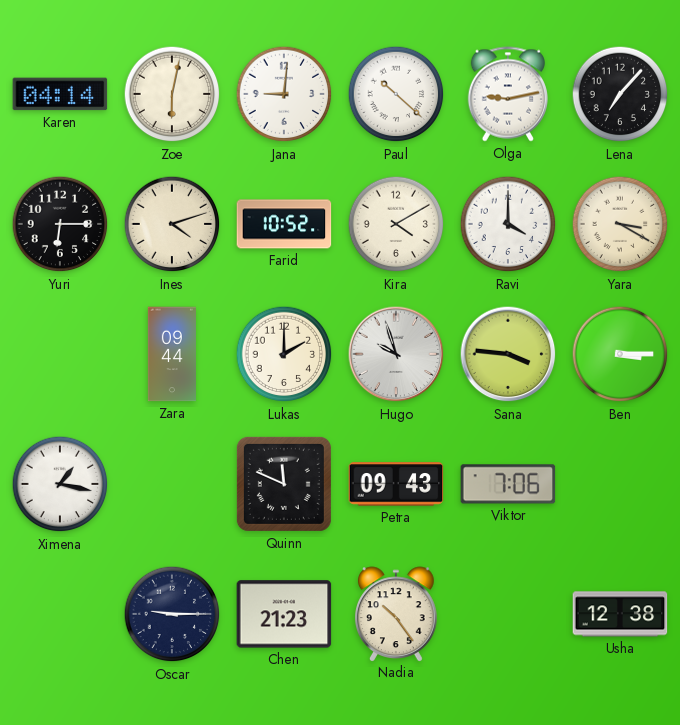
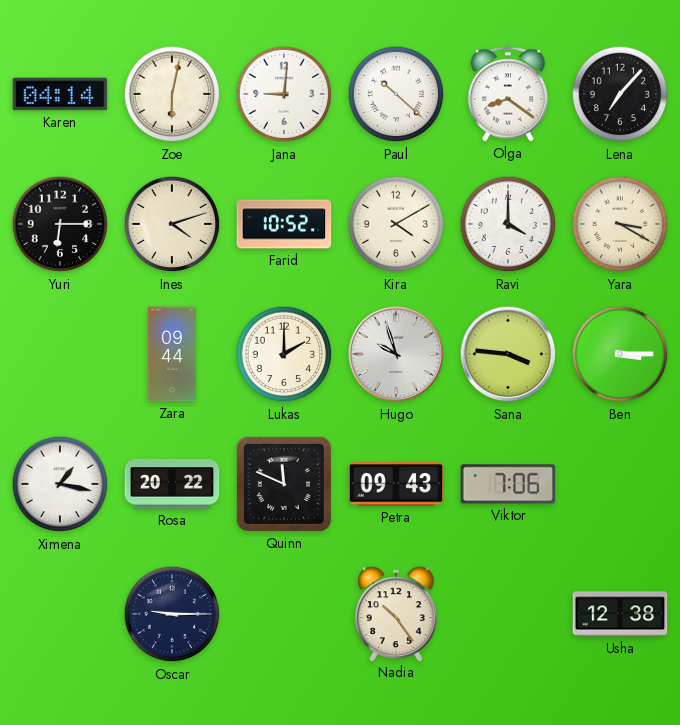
Olga: 9:13 -> 8:21 (508, 94)
Rosa: none -> 20:22 (172, 484)
Chen: 21:23 -> none (284, 614)
